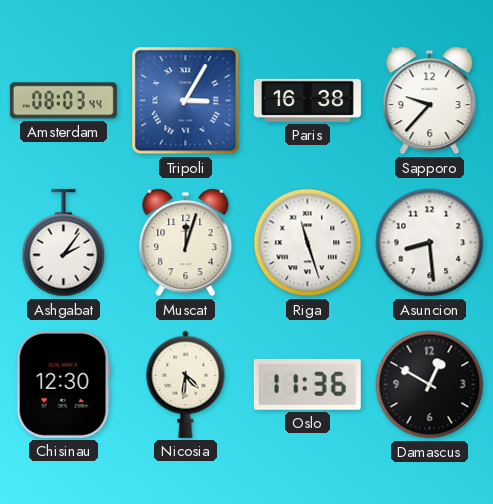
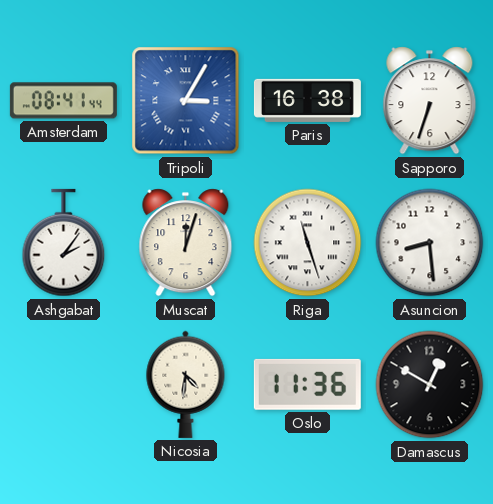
Amsterdam: 08:03 -> 08:41 (63, 101)
Sapporo: 9:37 -> 6:33 (430, 101)
Chisinau: 12:30 -> none (63, 384)
